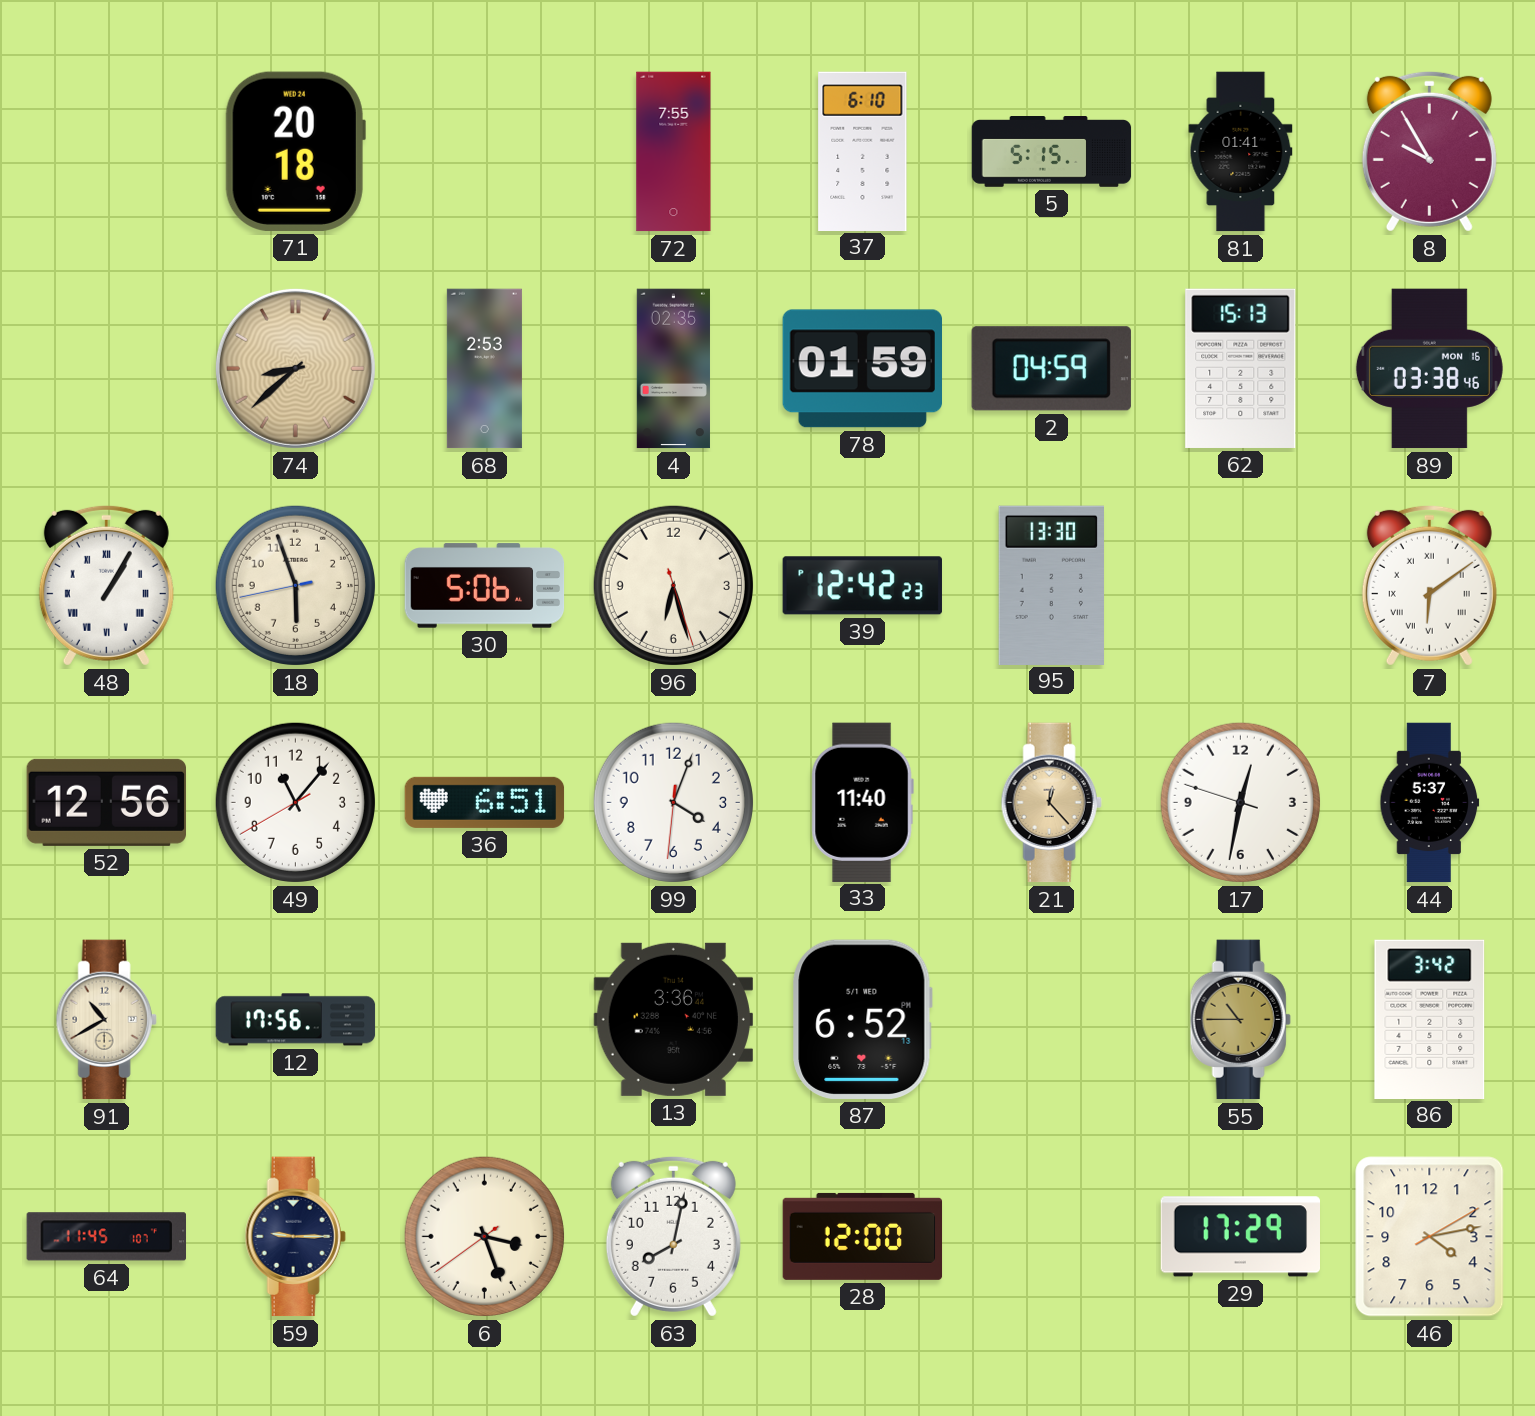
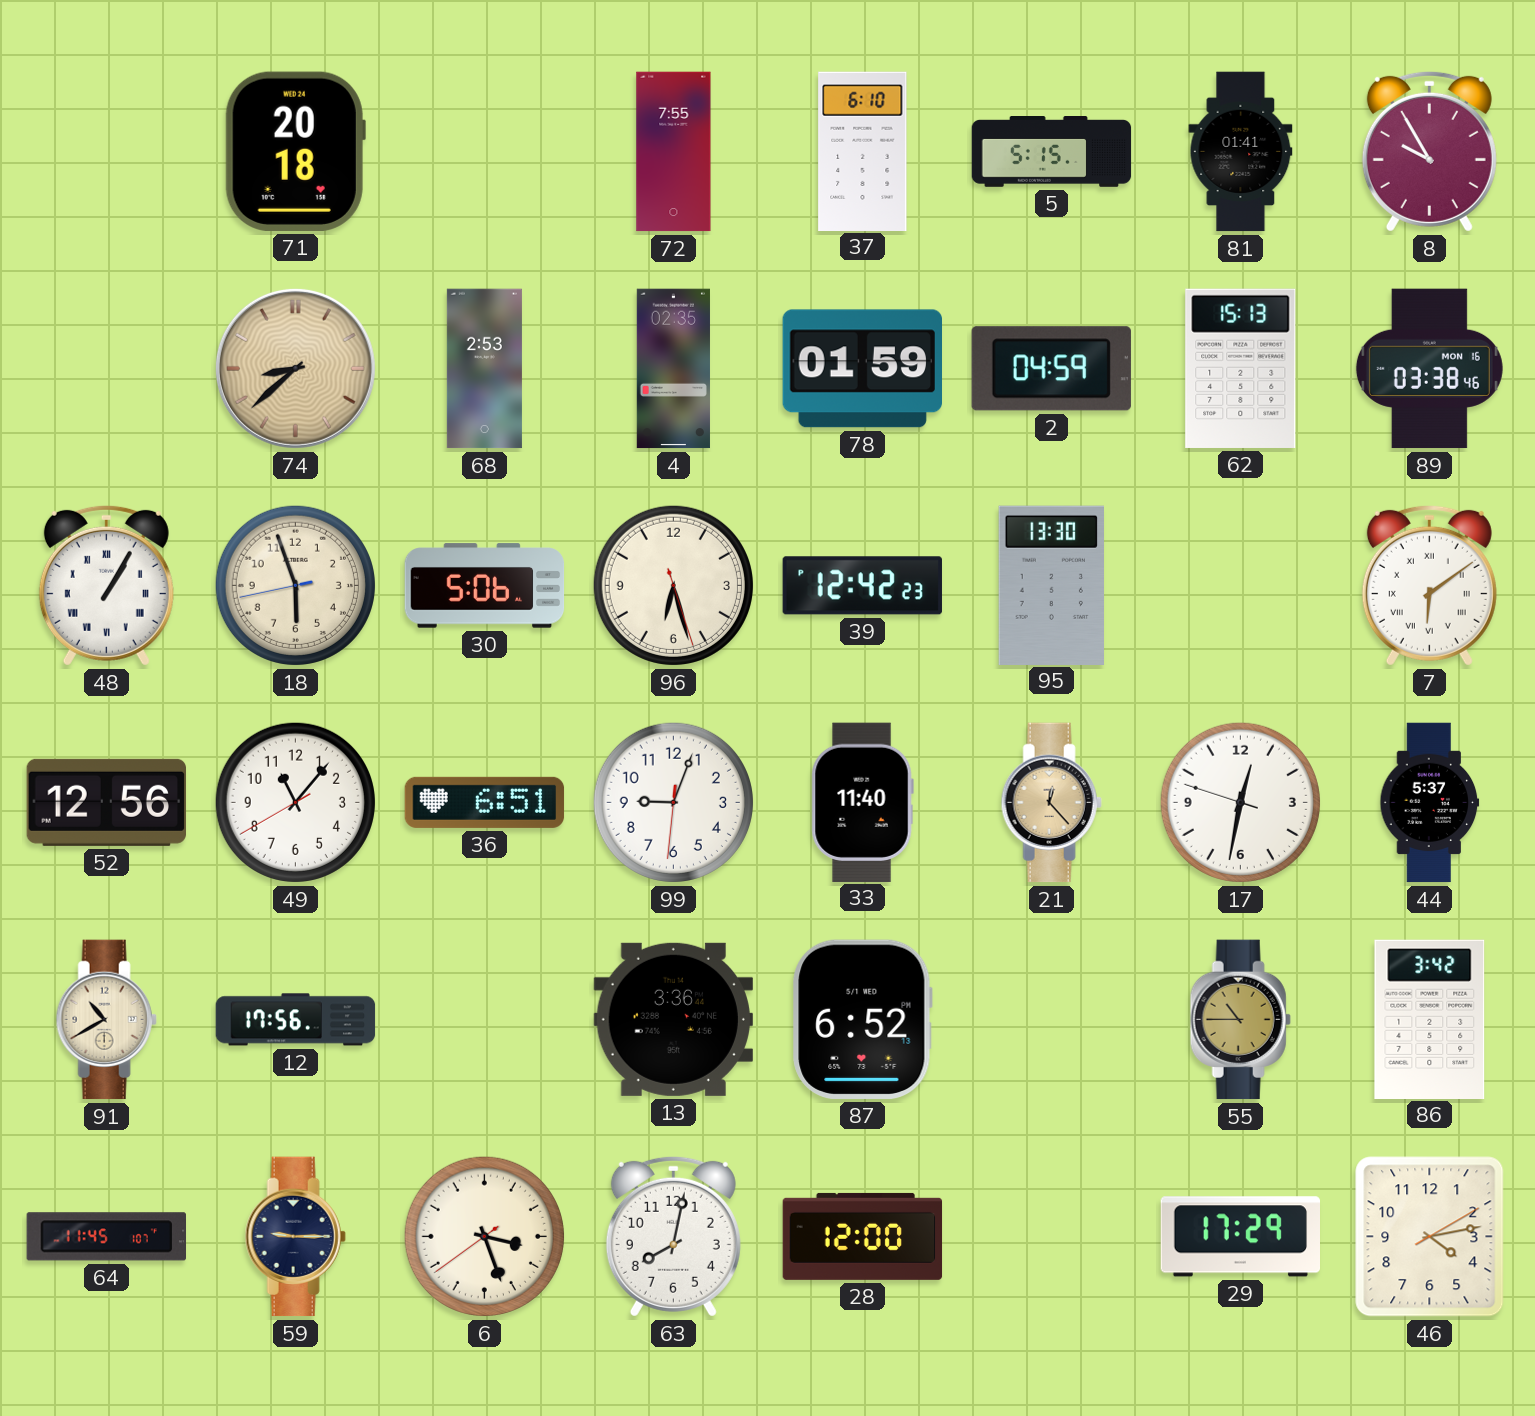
99: 4:03 -> 9:03 (673, 802)
